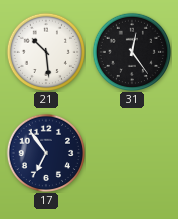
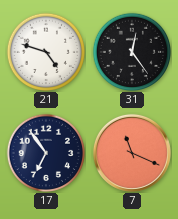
21: 10:29 -> 4:48 (45, 51)
7: none -> 11:19 (132, 153)
